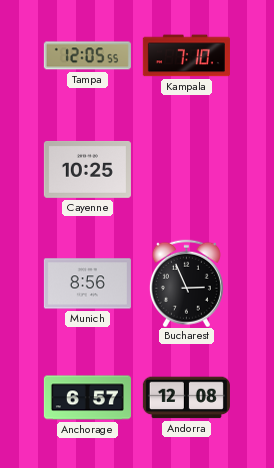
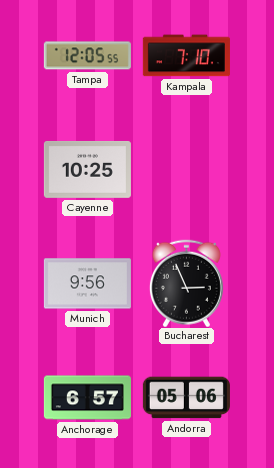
Munich: 8:56 -> 9:56 (87, 284)
Andorra: 12:08 -> 05:06 (186, 398)
